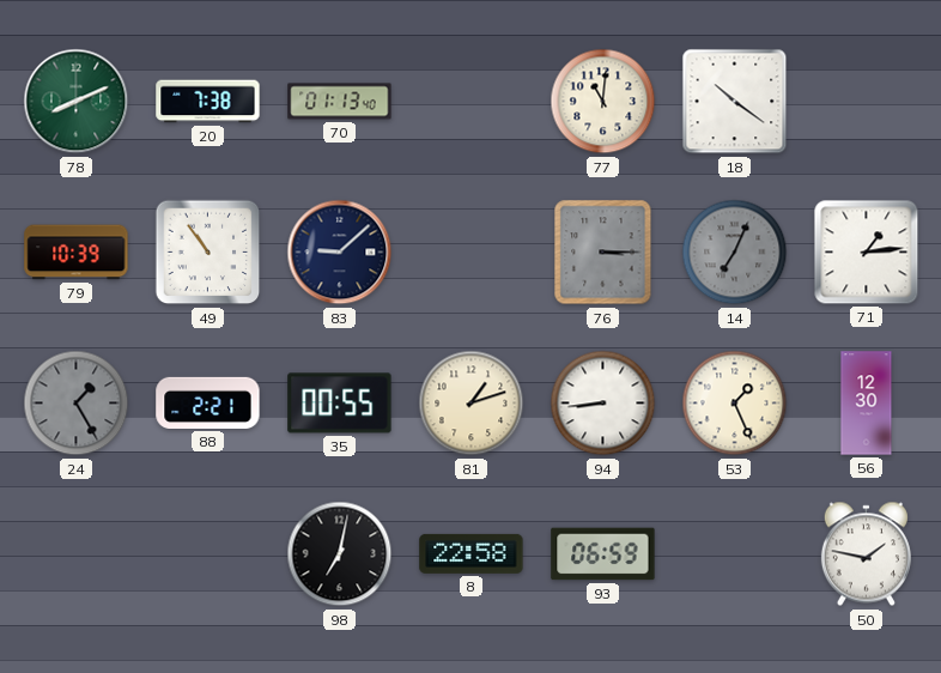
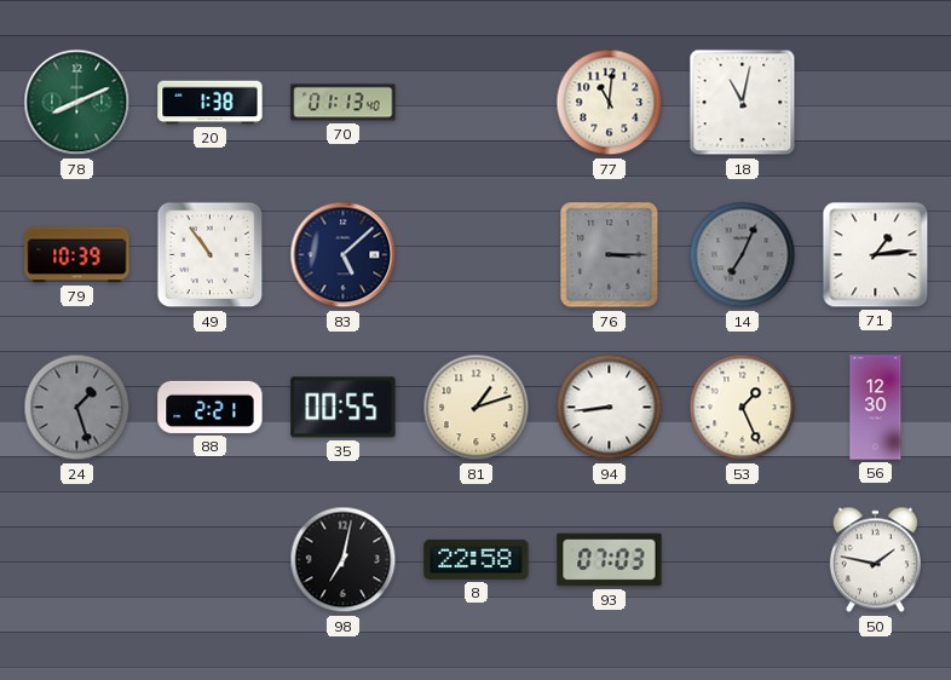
20: 7:38 -> 1:38 (211, 103)
18: 10:21 -> 11:02 (743, 103)
83: 9:08 -> 5:08 (344, 255)
24: 1:25 -> 1:27 (77, 408)
93: 06:59 -> 07:03 (610, 560)
